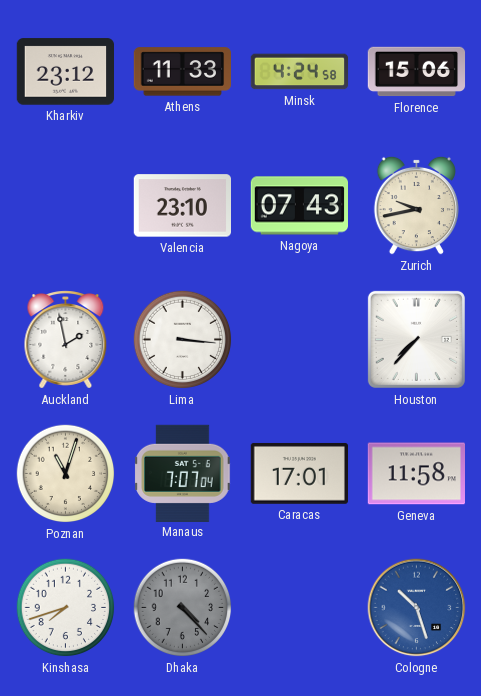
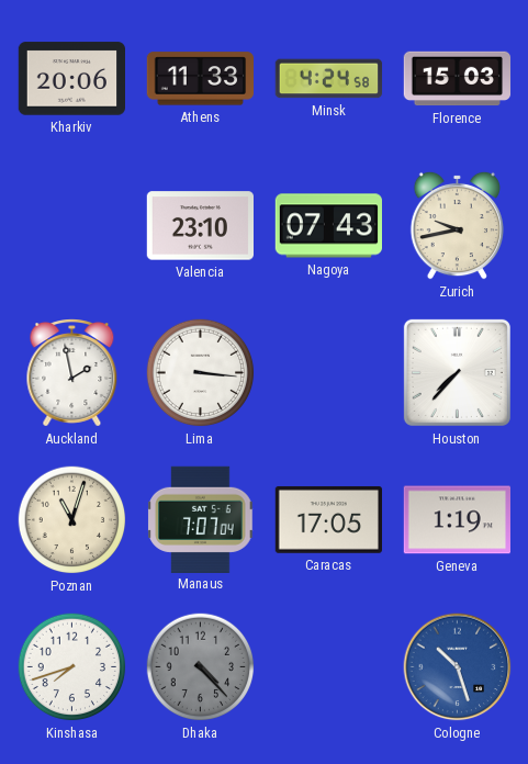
Kharkiv: 23:12 -> 20:06 (71, 79)
Florence: 15:06 -> 15:03 (458, 79)
Caracas: 17:01 -> 17:05 (328, 520)
Geneva: 11:58 -> 1:19 (457, 520)
